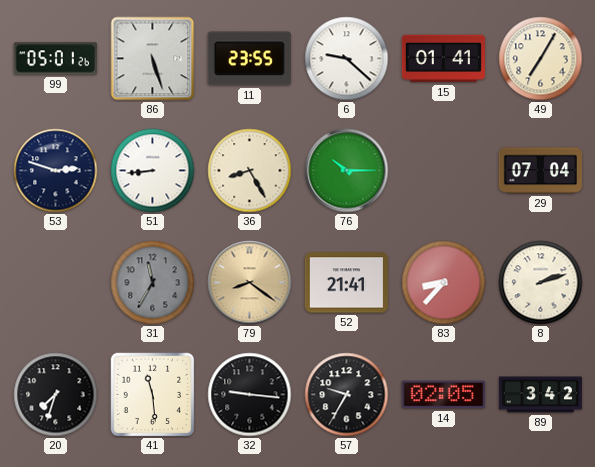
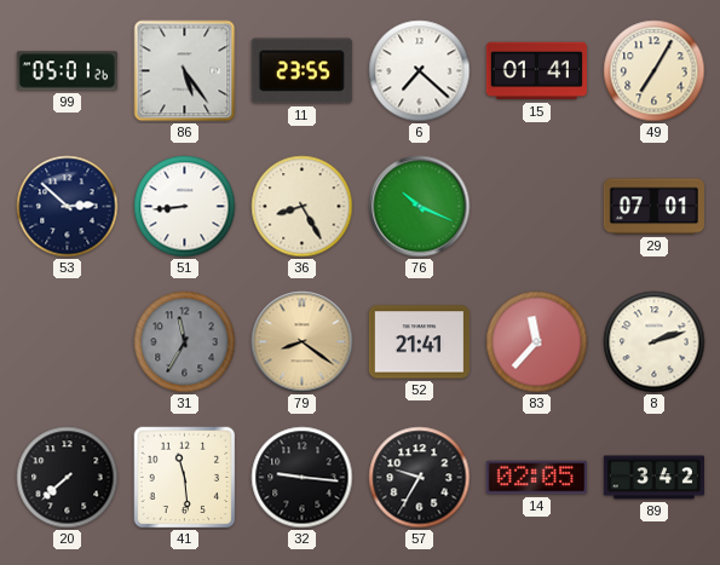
86: 5:27 -> 5:24 (185, 71)
6: 9:22 -> 7:22 (420, 71)
53: 2:48 -> 2:52 (68, 207)
76: 10:15 -> 10:19 (420, 207)
29: 07:04 -> 07:01 (653, 207)
83: 8:37 -> 11:37 (537, 342)
20: 7:33 -> 7:38 (68, 478)
